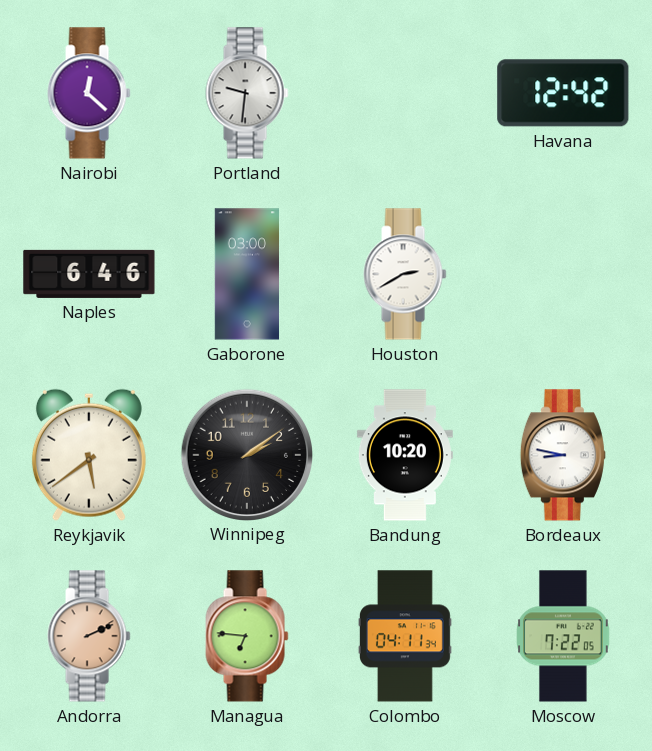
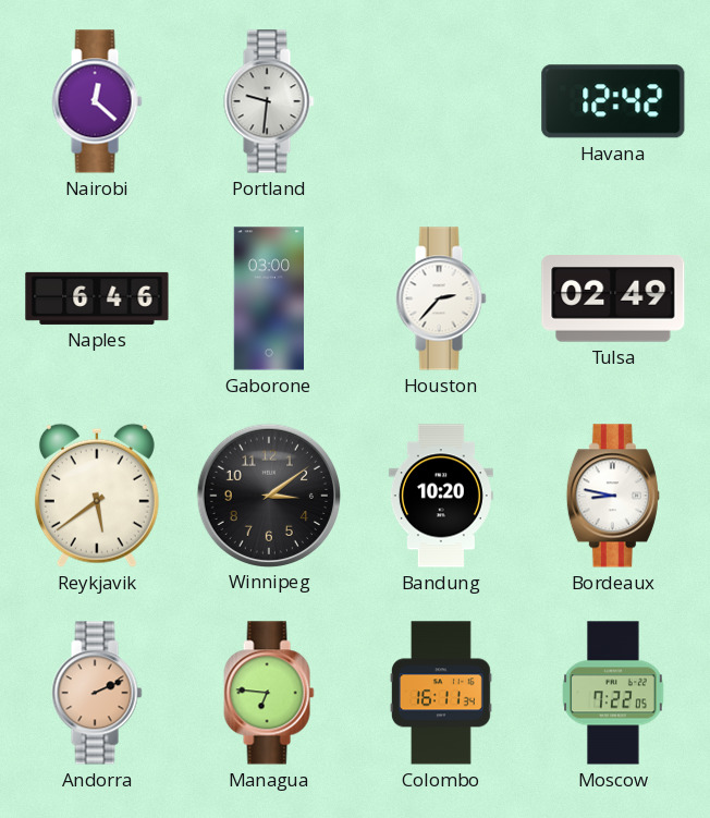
Houston: 2:40 -> 2:37 (441, 298)
Tulsa: none -> 02:49 (613, 298)
Winnipeg: 2:09 -> 3:09 (268, 495)
Colombo: 04:11 -> 16:11 (441, 693)
